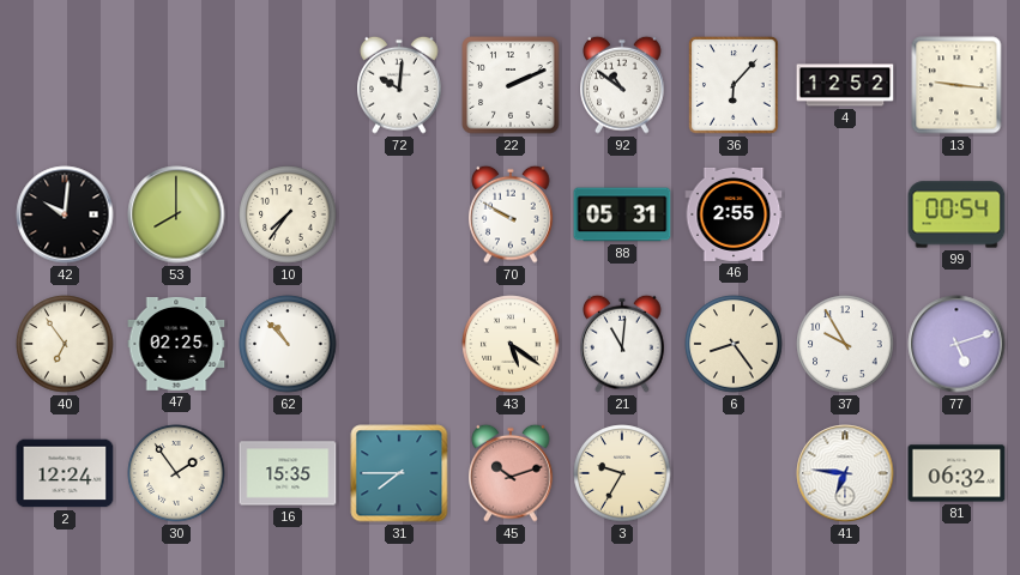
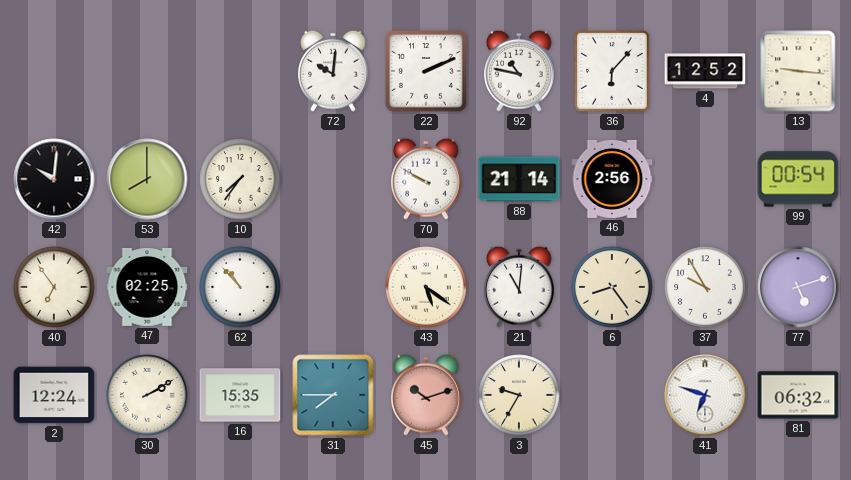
92: 10:51 -> 10:47 (519, 71)
88: 05:31 -> 21:14 (519, 179)
46: 2:55 -> 2:56 (612, 179)
30: 1:54 -> 2:10 (147, 395)
41: 6:46 -> 6:48 (705, 395)
